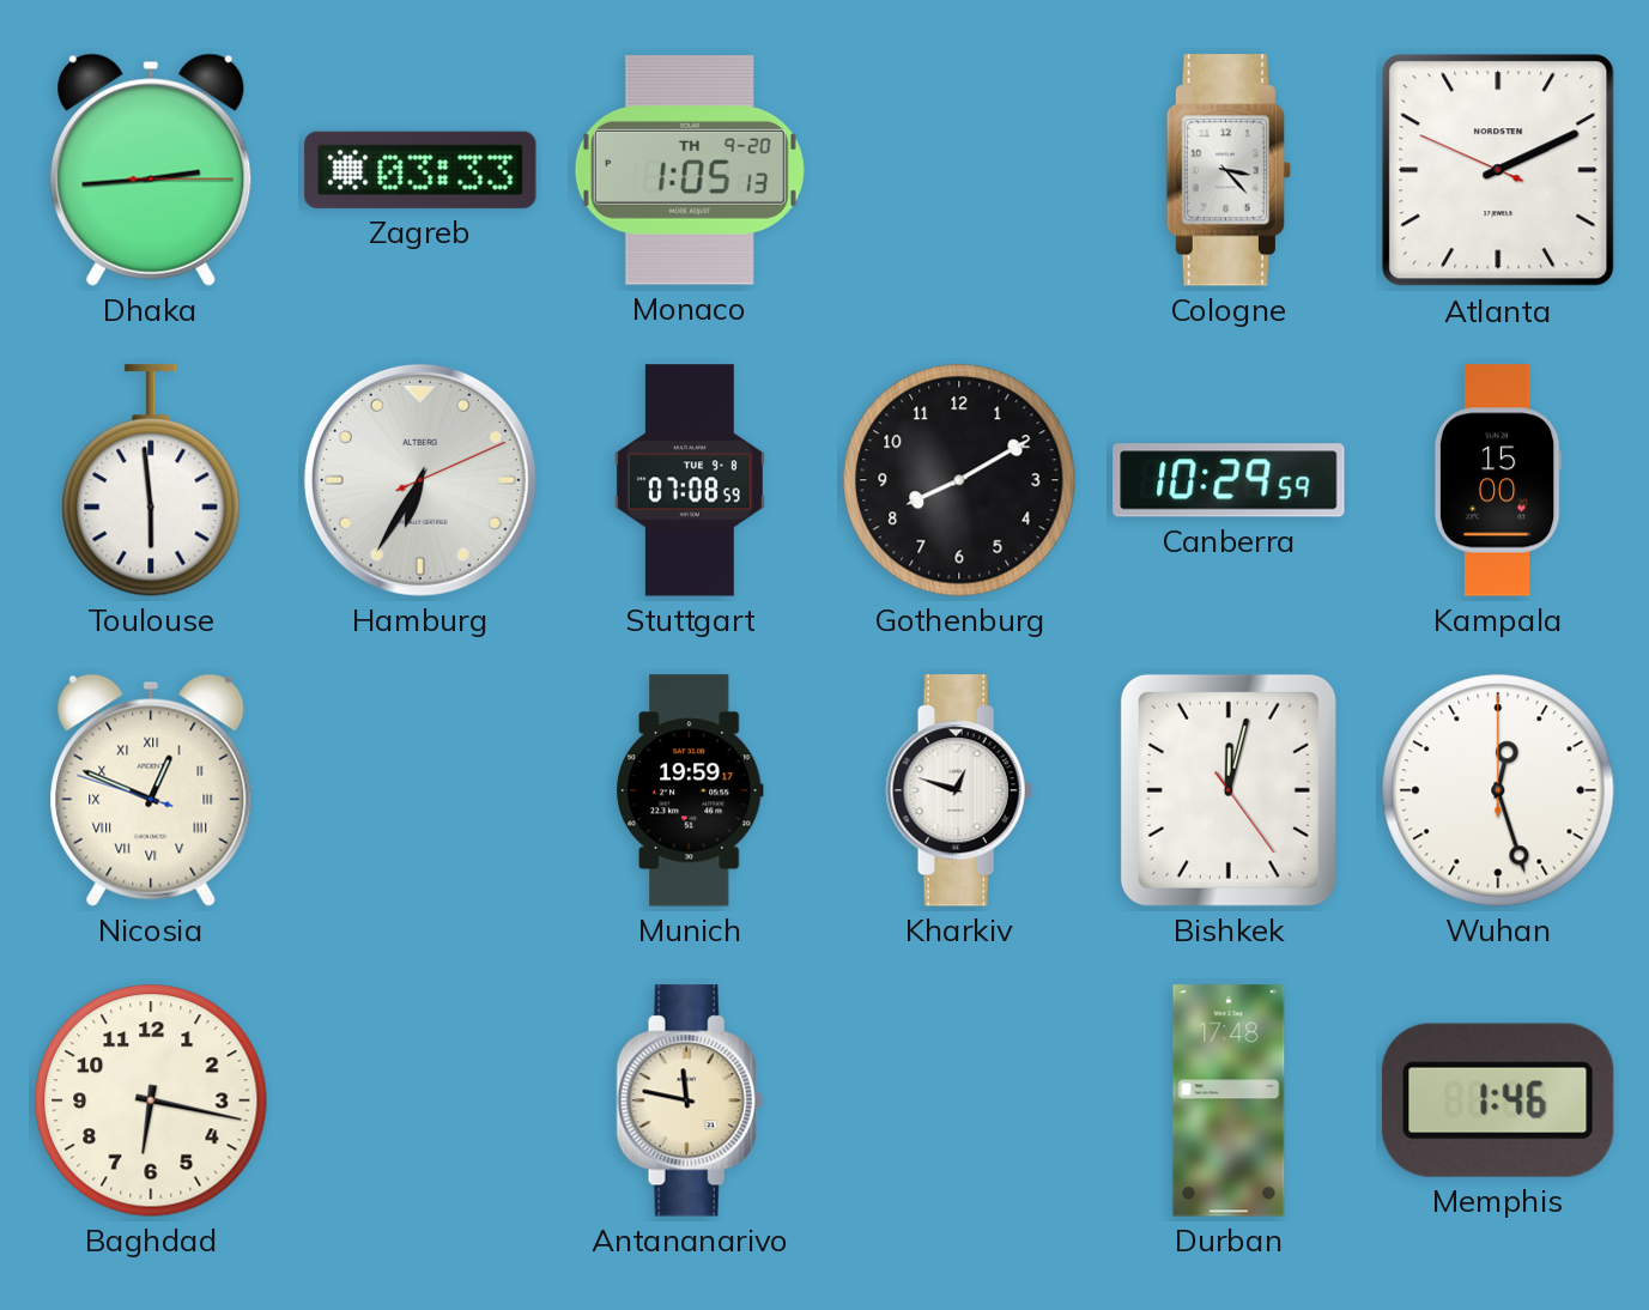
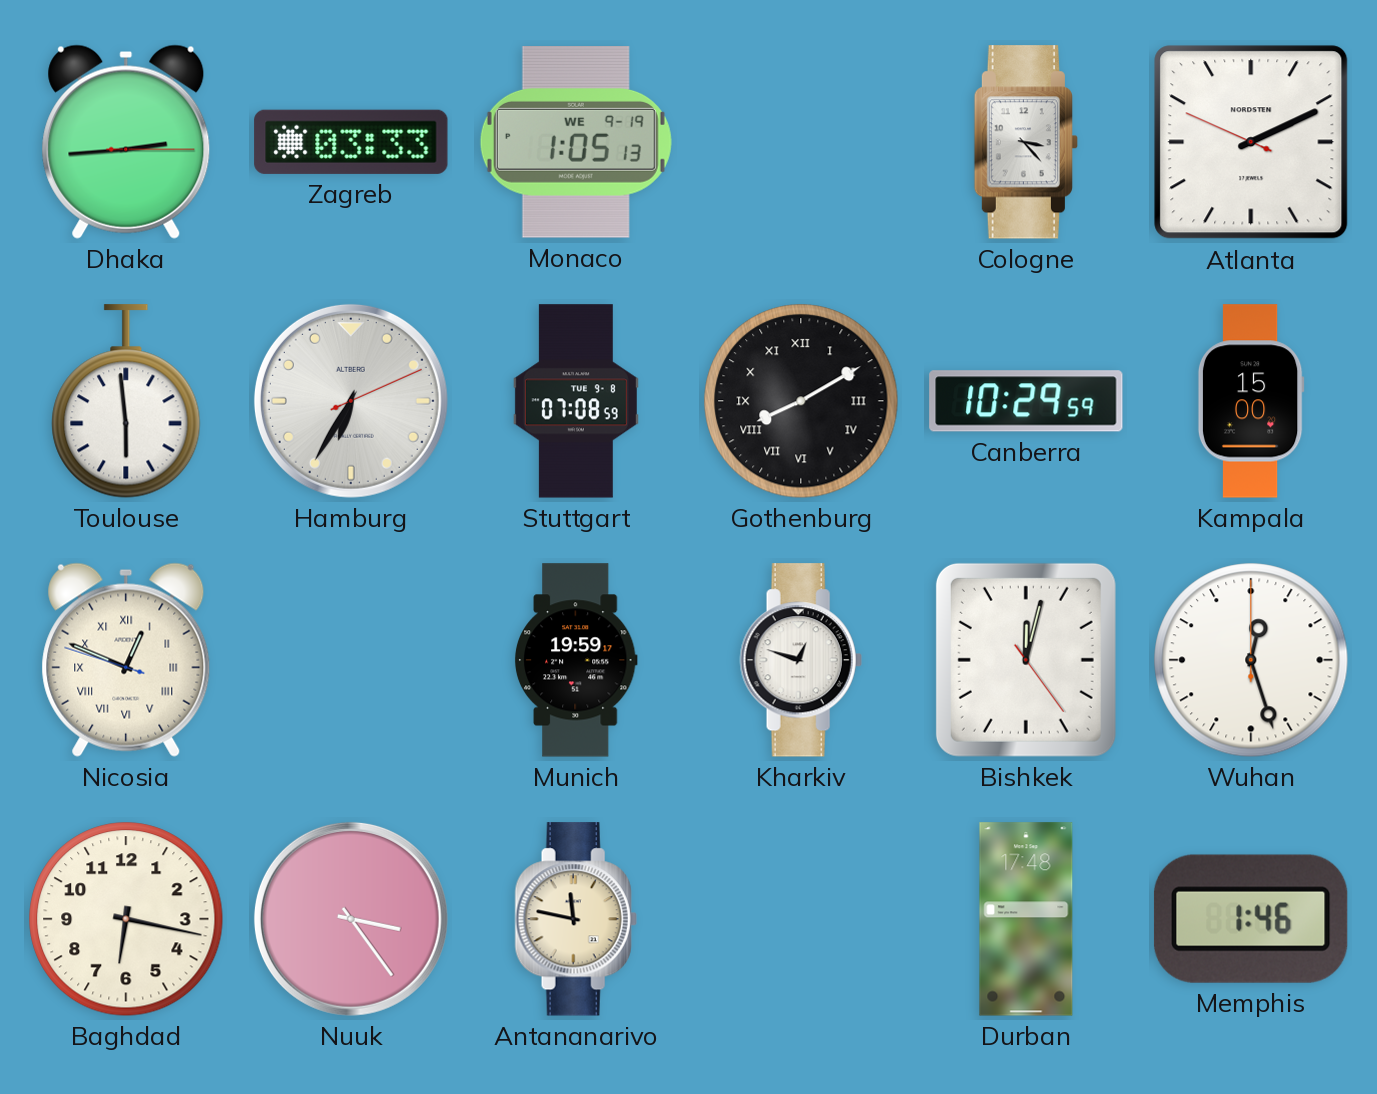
Monaco date: TH 9-20 -> WE 9-19 (576, 143)
Gothenburg numerals: Arabic -> Roman (801, 401)
Nuuk: none -> 3:24 (351, 919)
